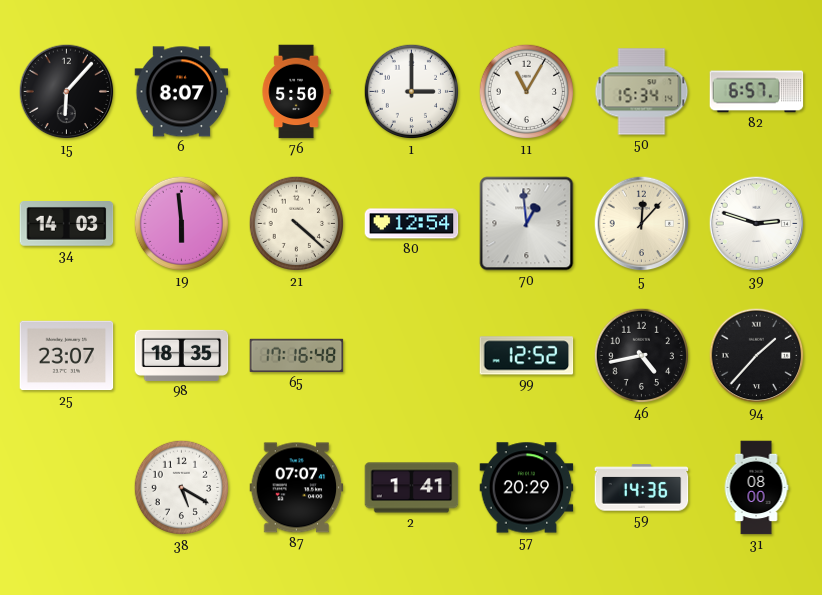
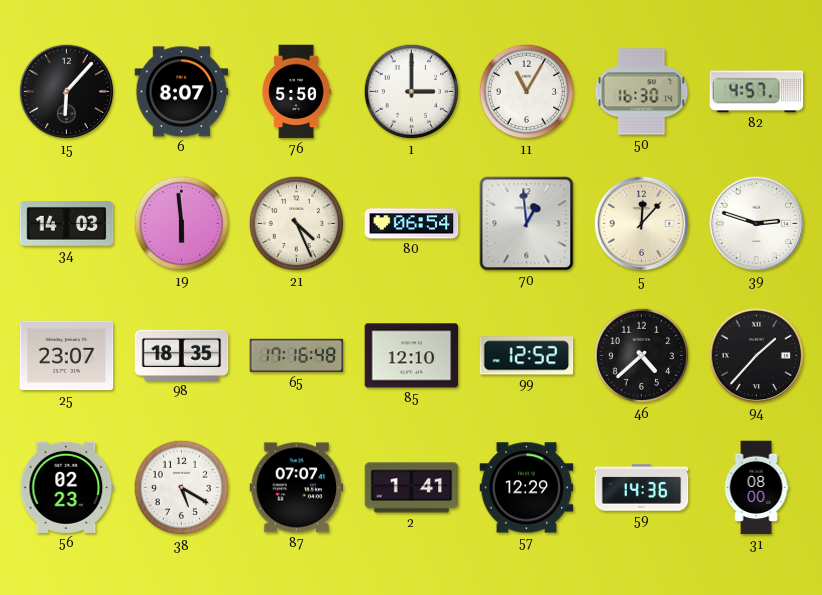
50: 15:34 -> 16:30 (642, 92)
82: 6:57 -> 4:57 (757, 92)
21: 4:22 -> 4:26 (297, 224)
80: 12:54 -> 06:54 (412, 224)
85: none -> 12:10 (412, 356)
46: 4:43 -> 4:38 (642, 356)
56: none -> 02:23 (67, 487)
57: 20:29 -> 12:29 (527, 488)
